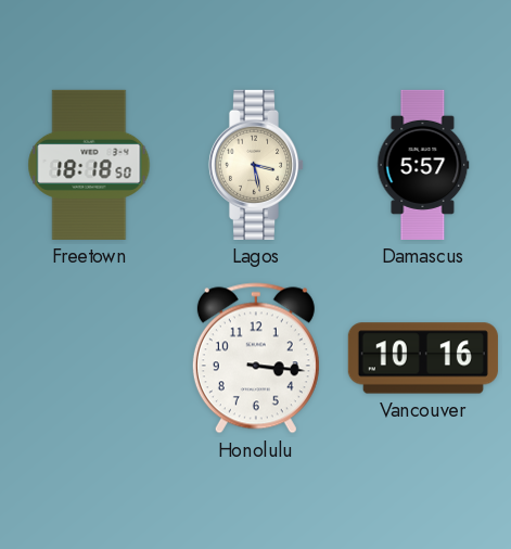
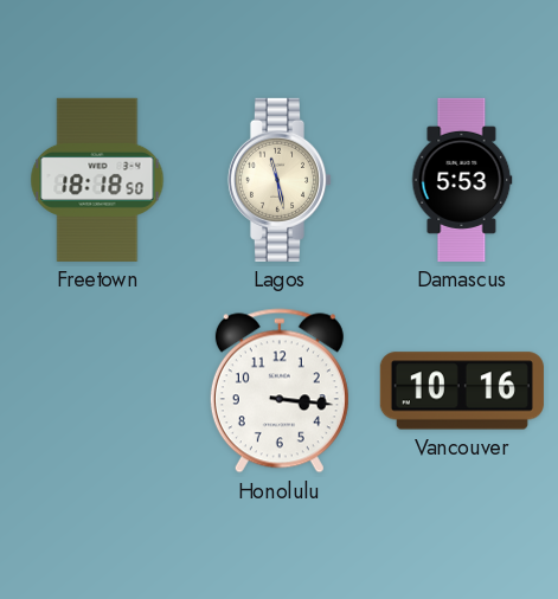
Lagos: 3:28 -> 11:28 (280, 180)
Damascus: 5:57 -> 5:53 (462, 180)
